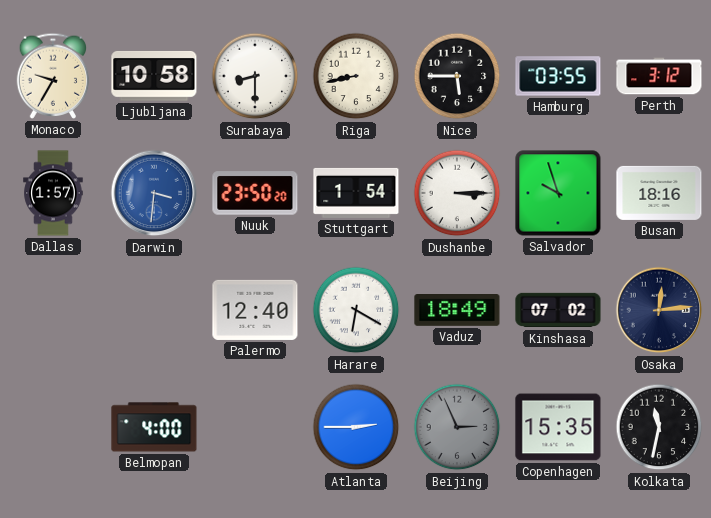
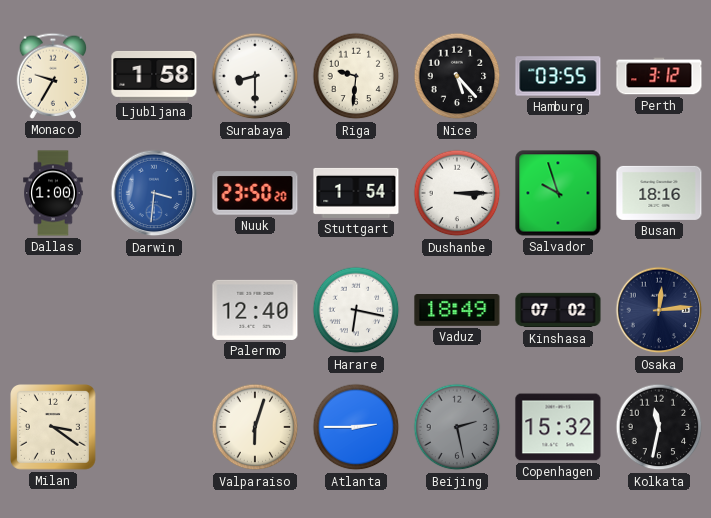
Ljubljana: 10:58 -> 1:58 (154, 76)
Riga: 8:43 -> 9:31 (356, 76)
Nice: 5:45 -> 5:23 (457, 76)
Dallas: 1:57 -> 1:00 (53, 193)
Harare: 6:20 -> 6:17 (356, 310)
Milan: none -> 3:21 (54, 428)
Belmopan: 4:00 -> none (154, 427)
Valparaiso: none -> 6:03 (255, 427)
Beijing: 2:56 -> 2:28 (457, 427)
Copenhagen: 15:35 -> 15:32 (558, 427)
